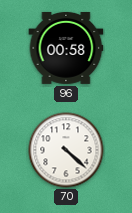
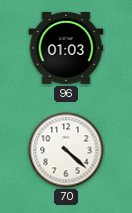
96: 00:58 -> 01:03 (66, 48)
